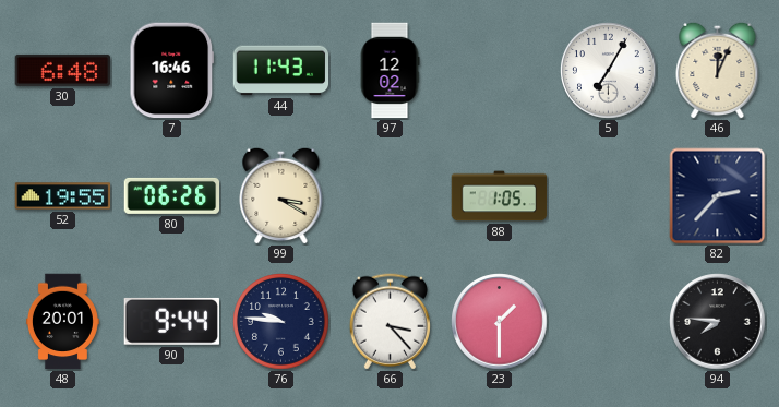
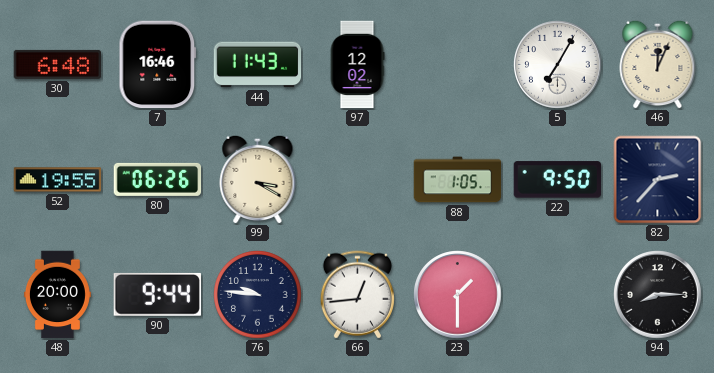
22: none -> 9:50 (558, 180)
48: 20:01 -> 20:00 (57, 295)
66: 3:23 -> 12:44 (357, 295)
94: 7:46 -> 8:15 (658, 295)
